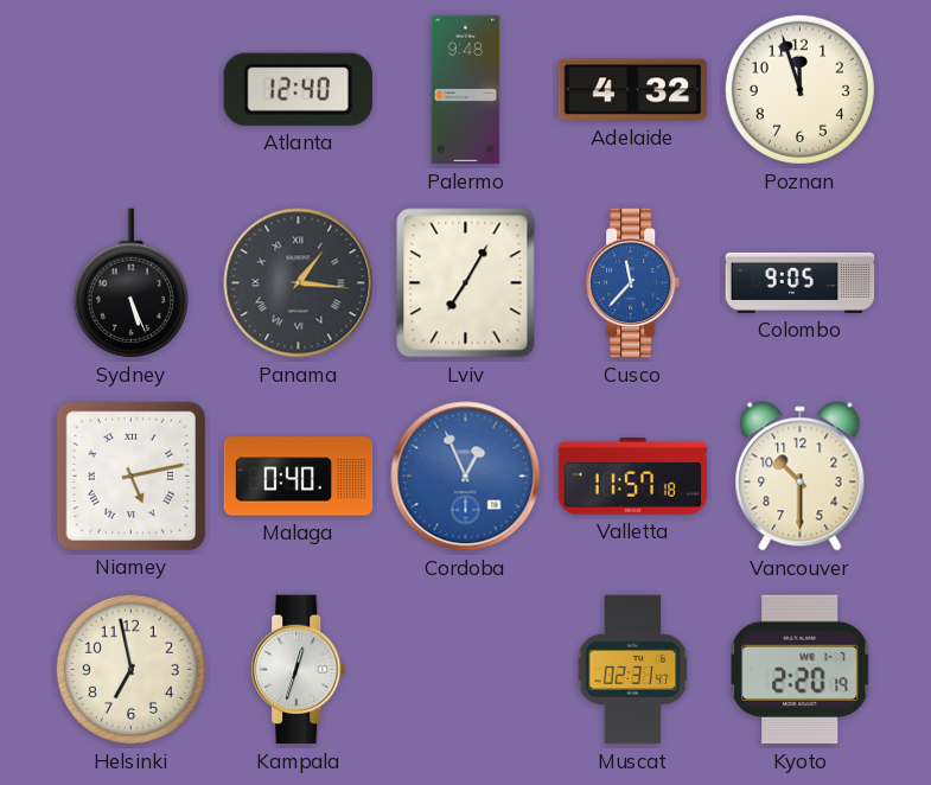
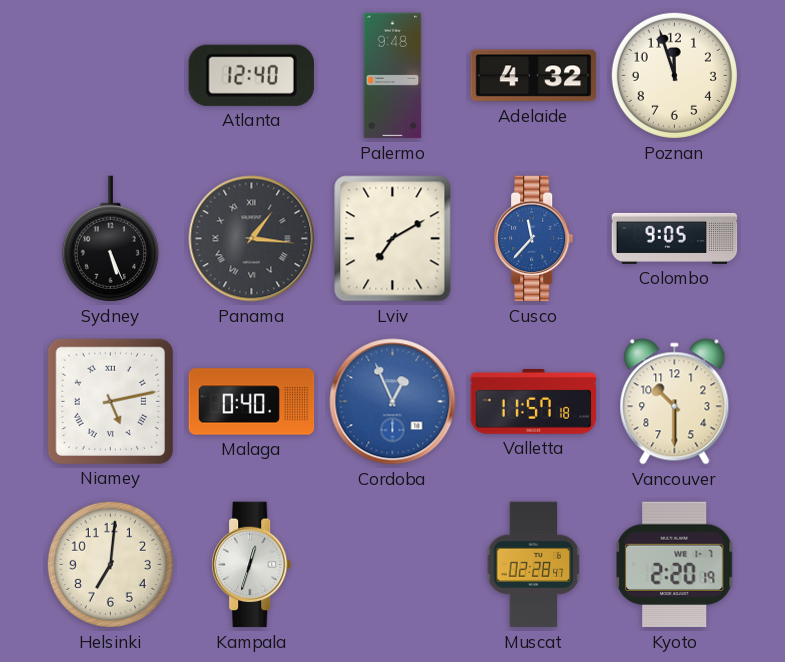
Lviv: 7:05 -> 7:10 (393, 239)
Helsinki: 6:58 -> 7:01 (110, 564)
Muscat: 02:31 -> 02:28 (534, 565)
